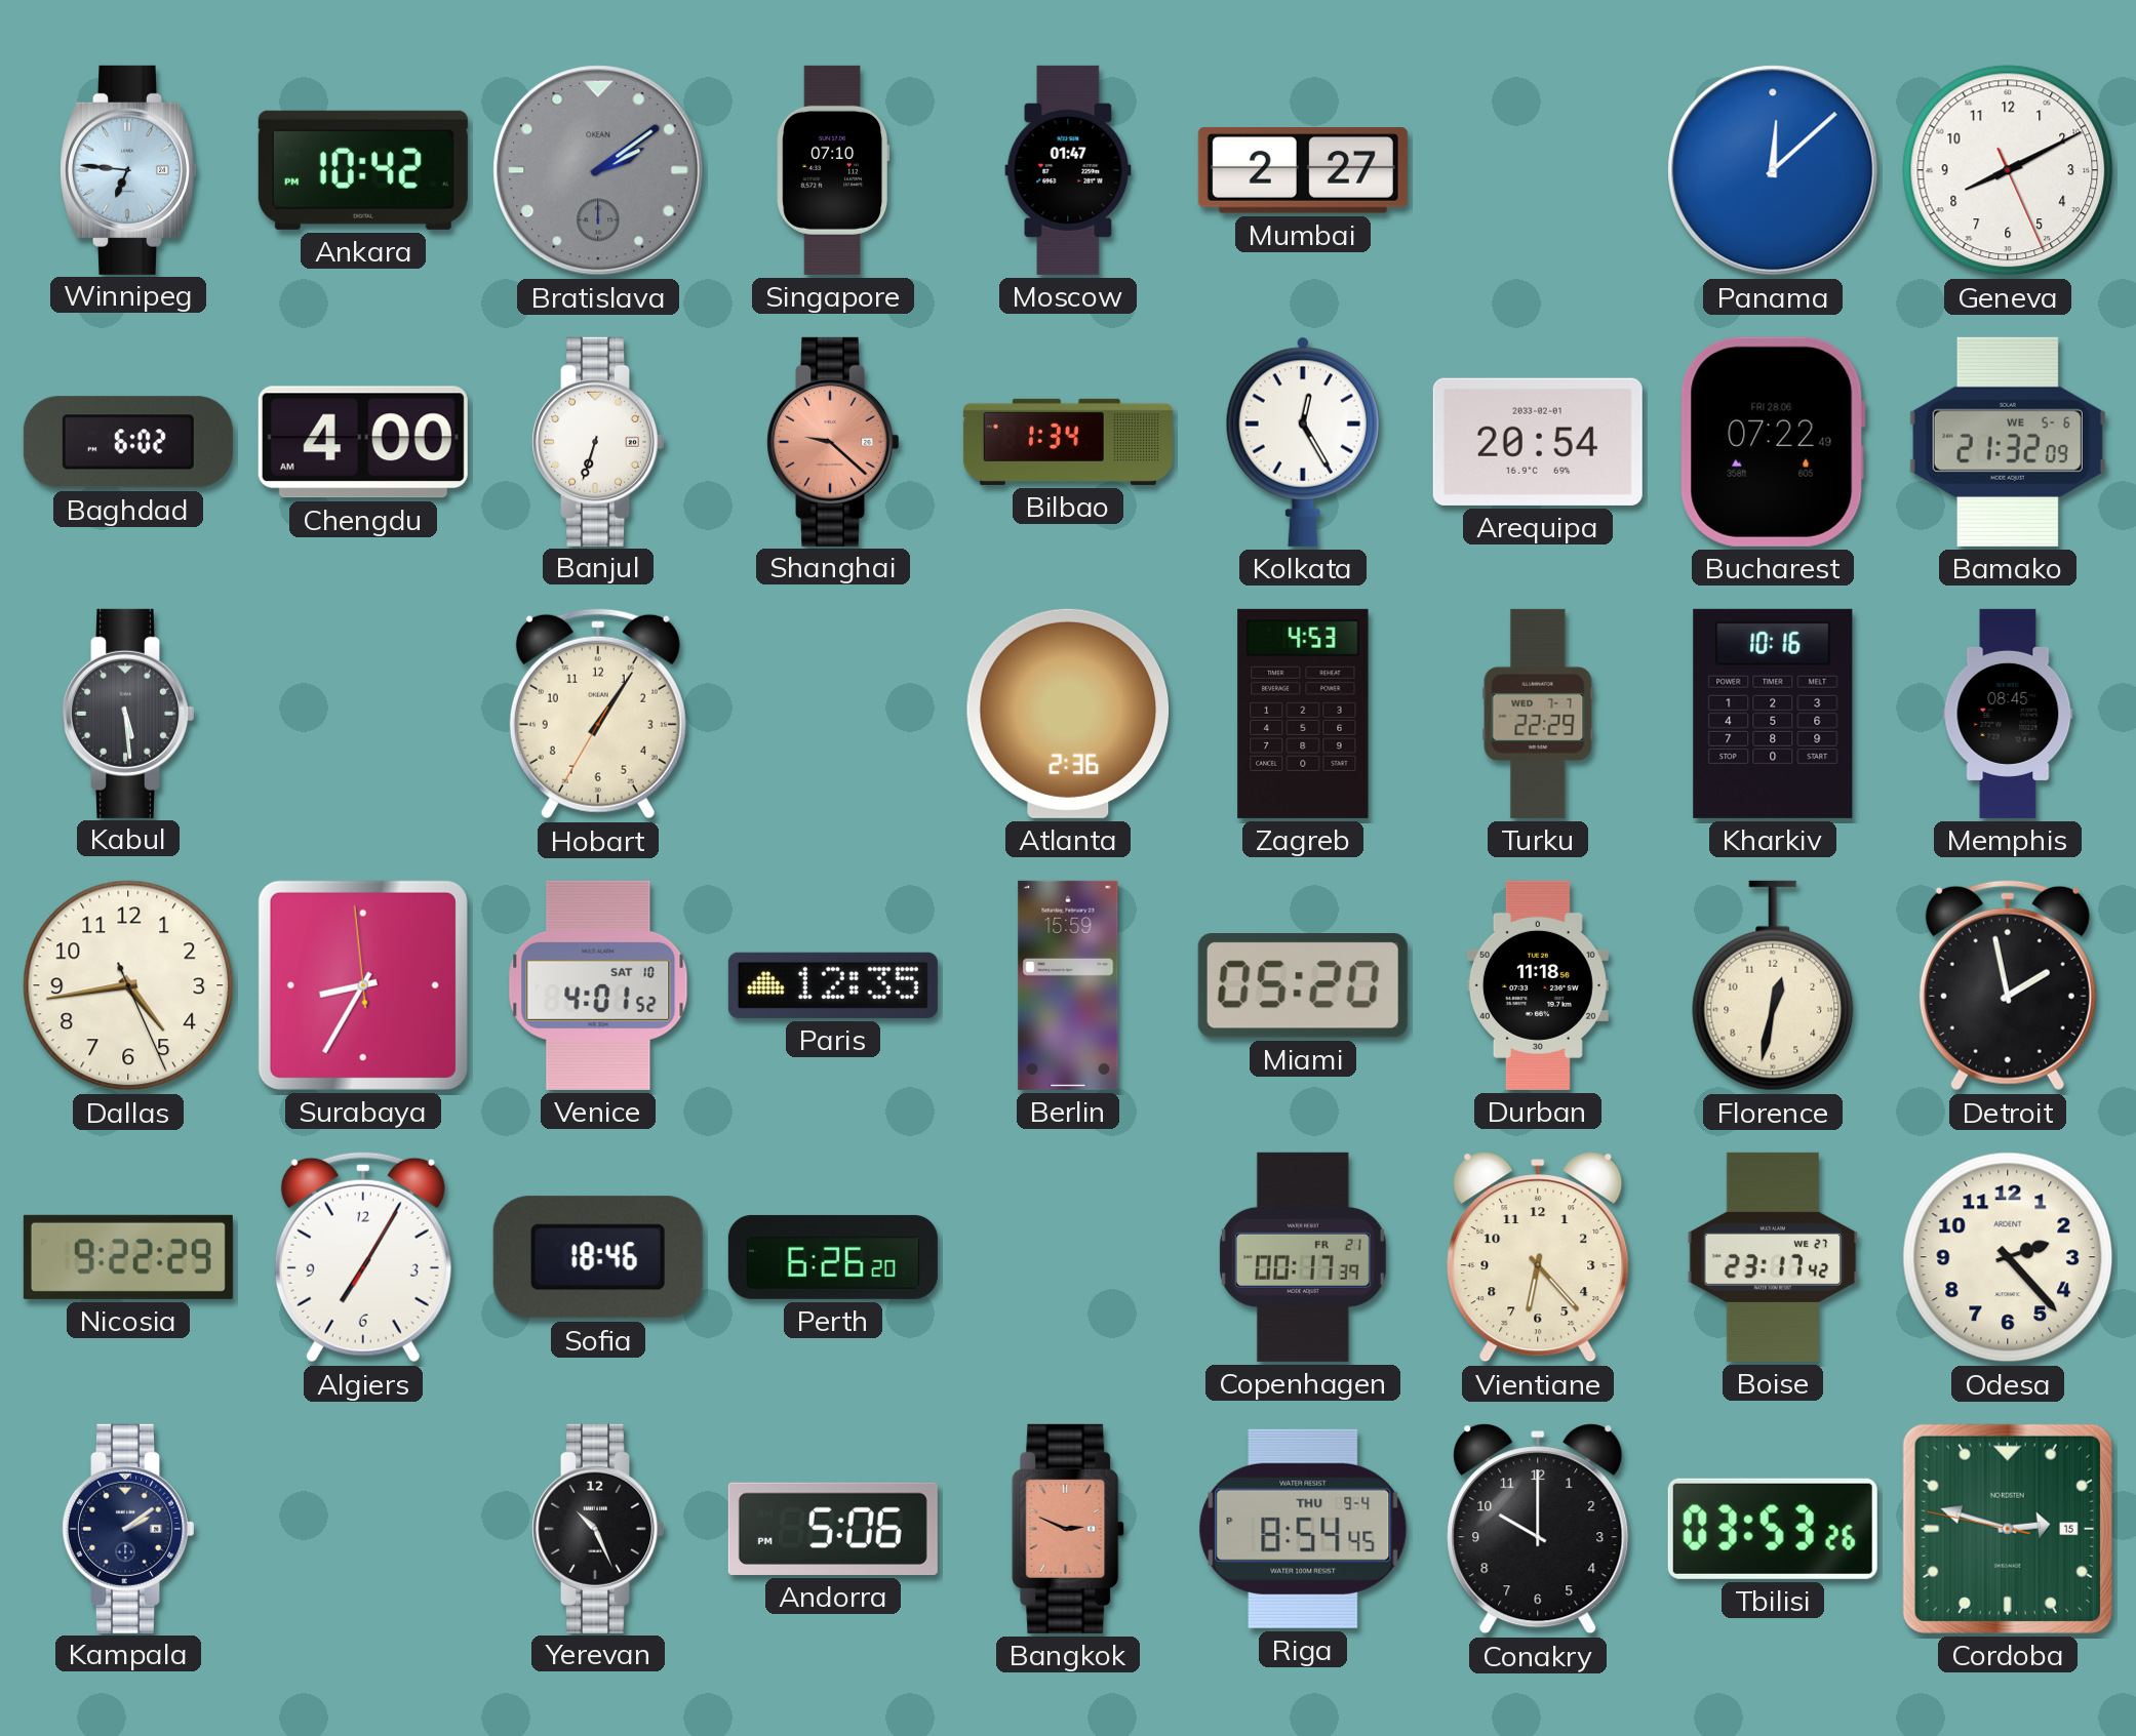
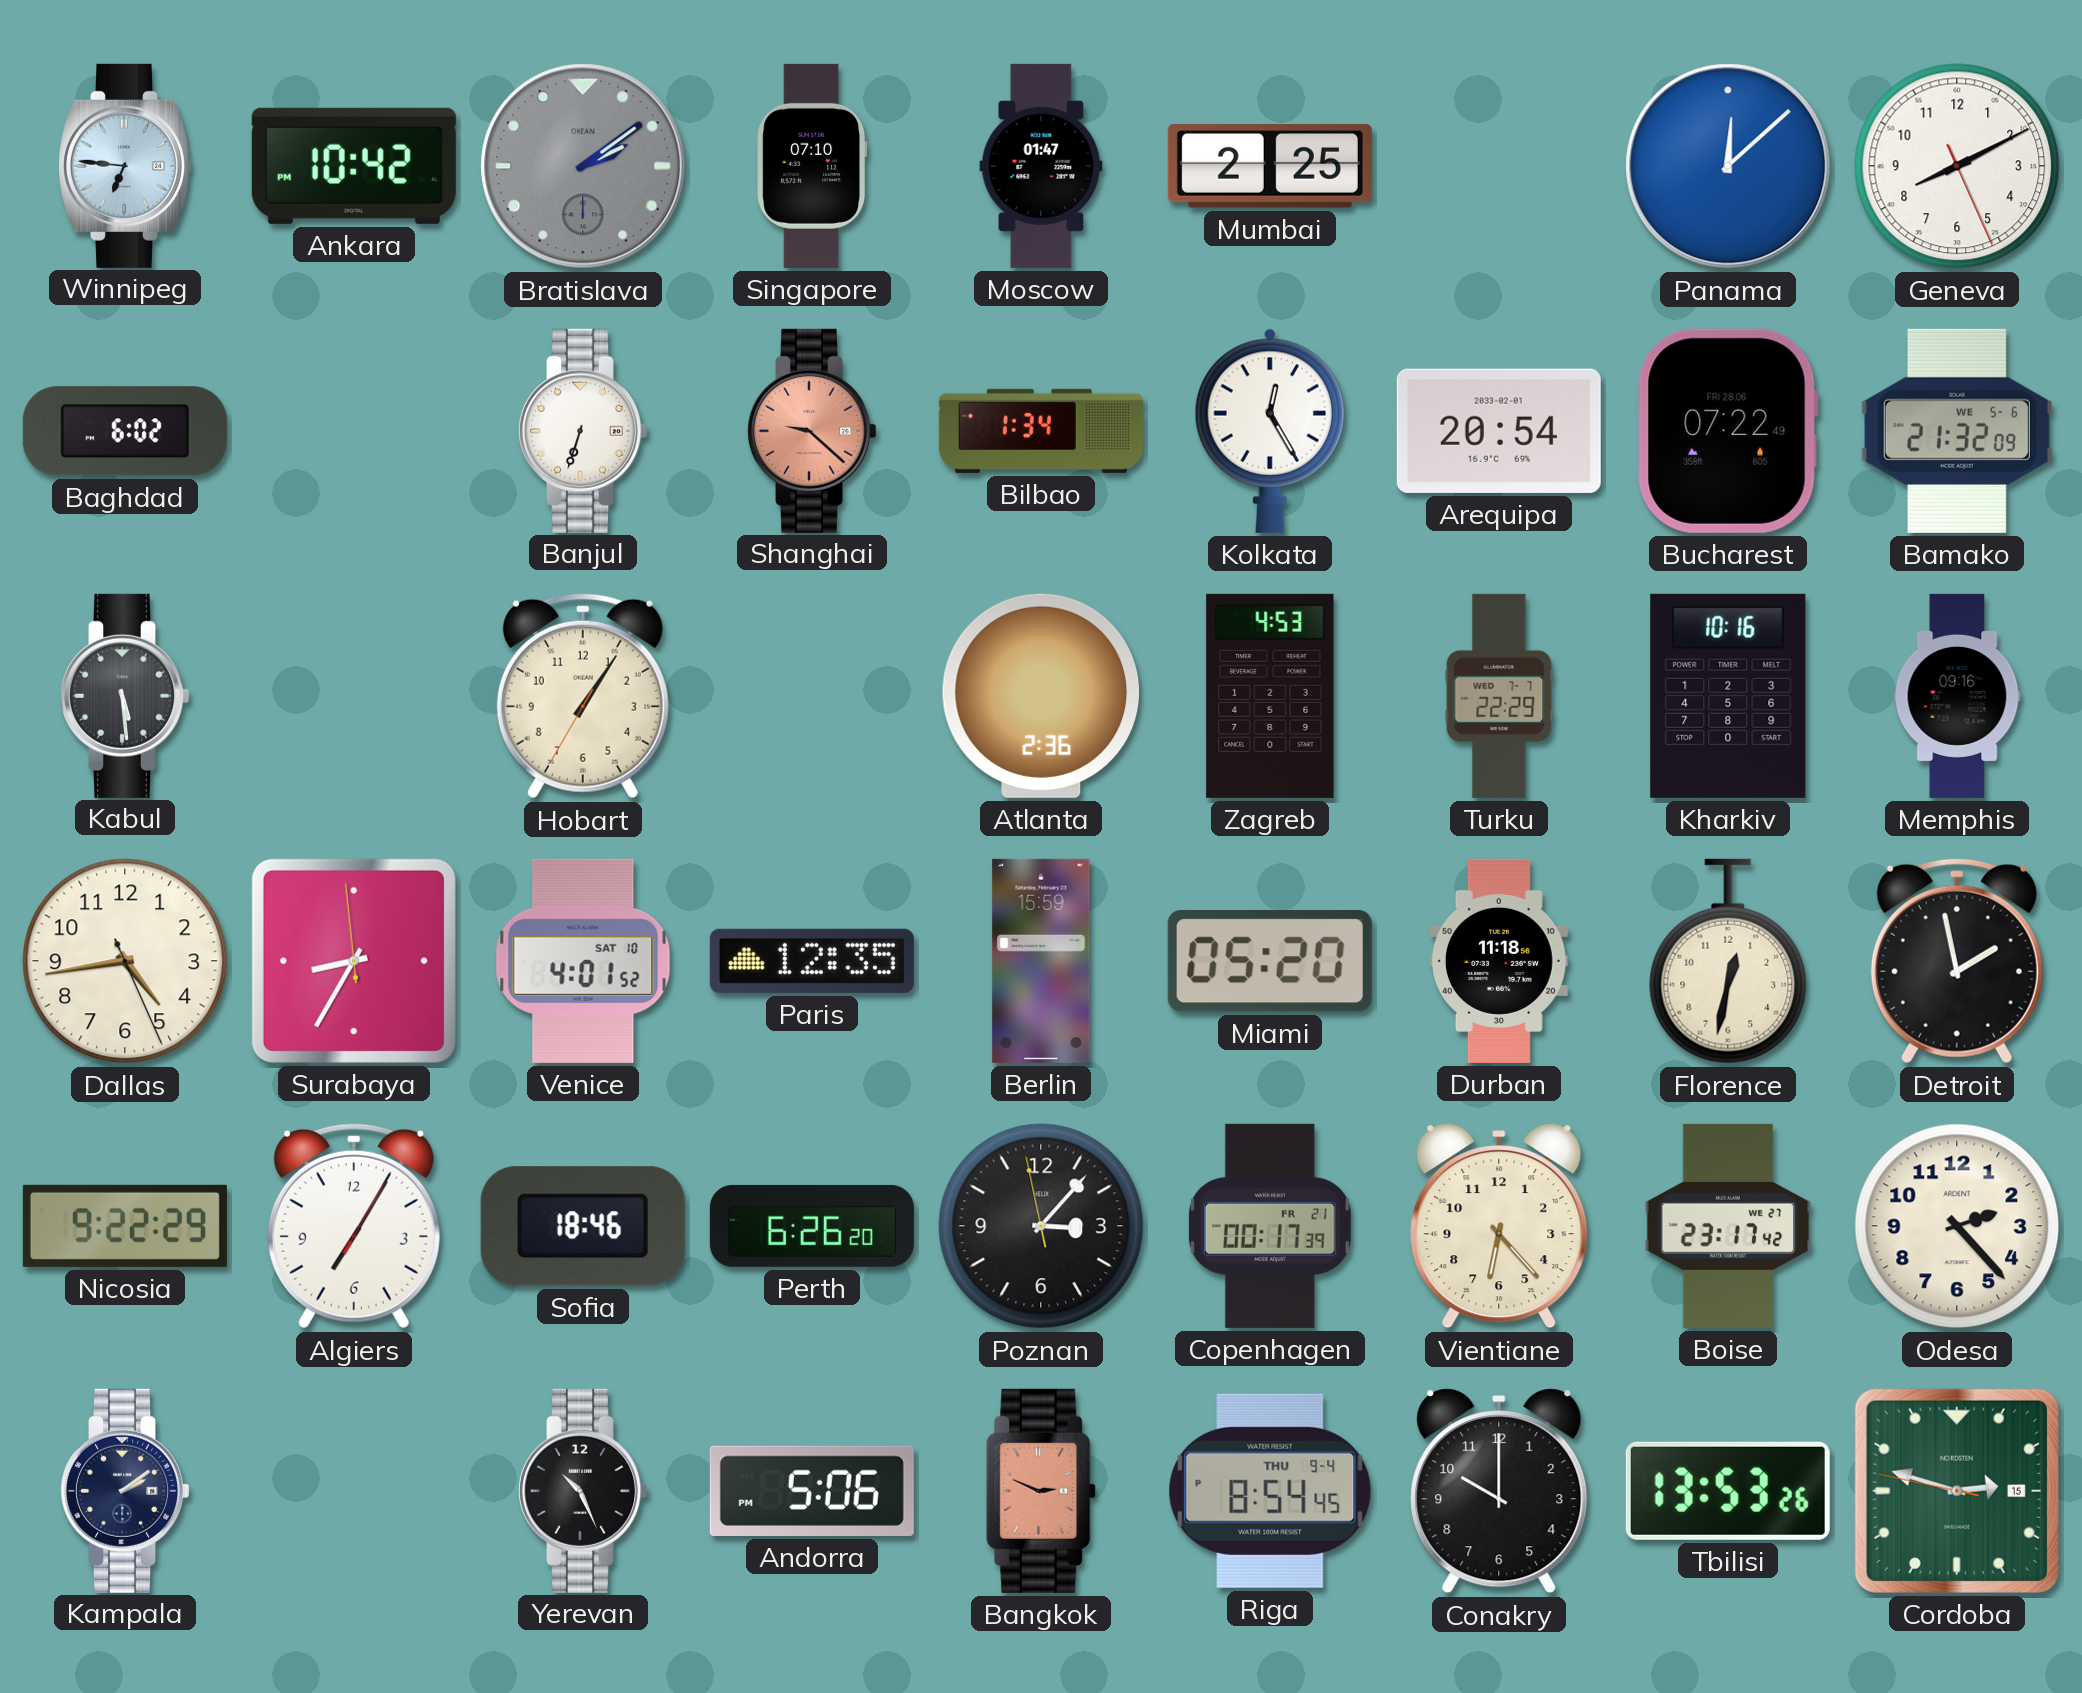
Mumbai: 2:27 -> 2:25 (1270, 166)
Chengdu: 4:00 -> none (363, 442)
Memphis: 08:45 -> 09:16 (1957, 696)
Poznan: none -> 3:06 (1041, 1226)
Tbilisi: 03:53 -> 13:53 (1728, 1491)
